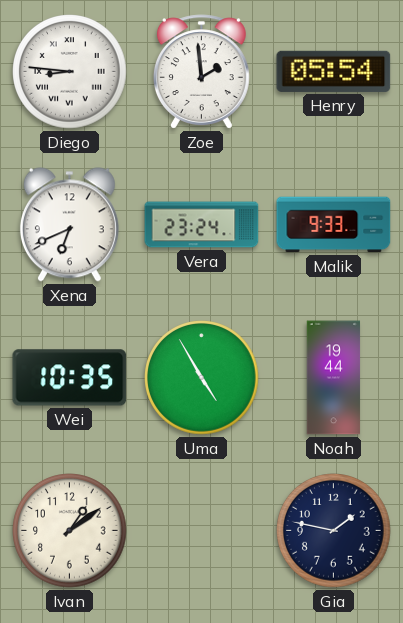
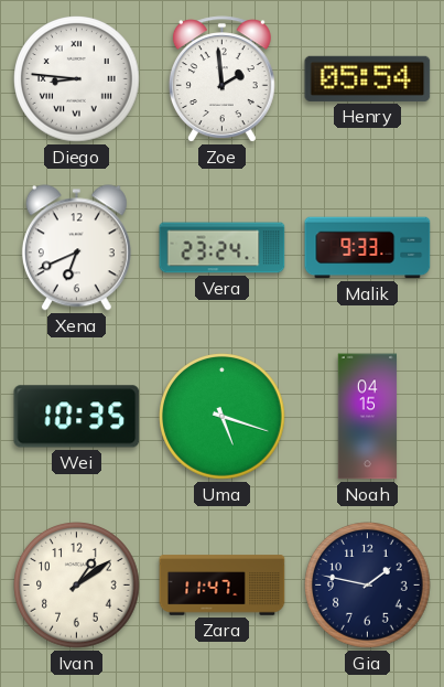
Uma: 4:55 -> 5:18 (223, 417)
Noah: 19:44 -> 04:15 (368, 417)
Zara: none -> 11:47 (223, 586)
